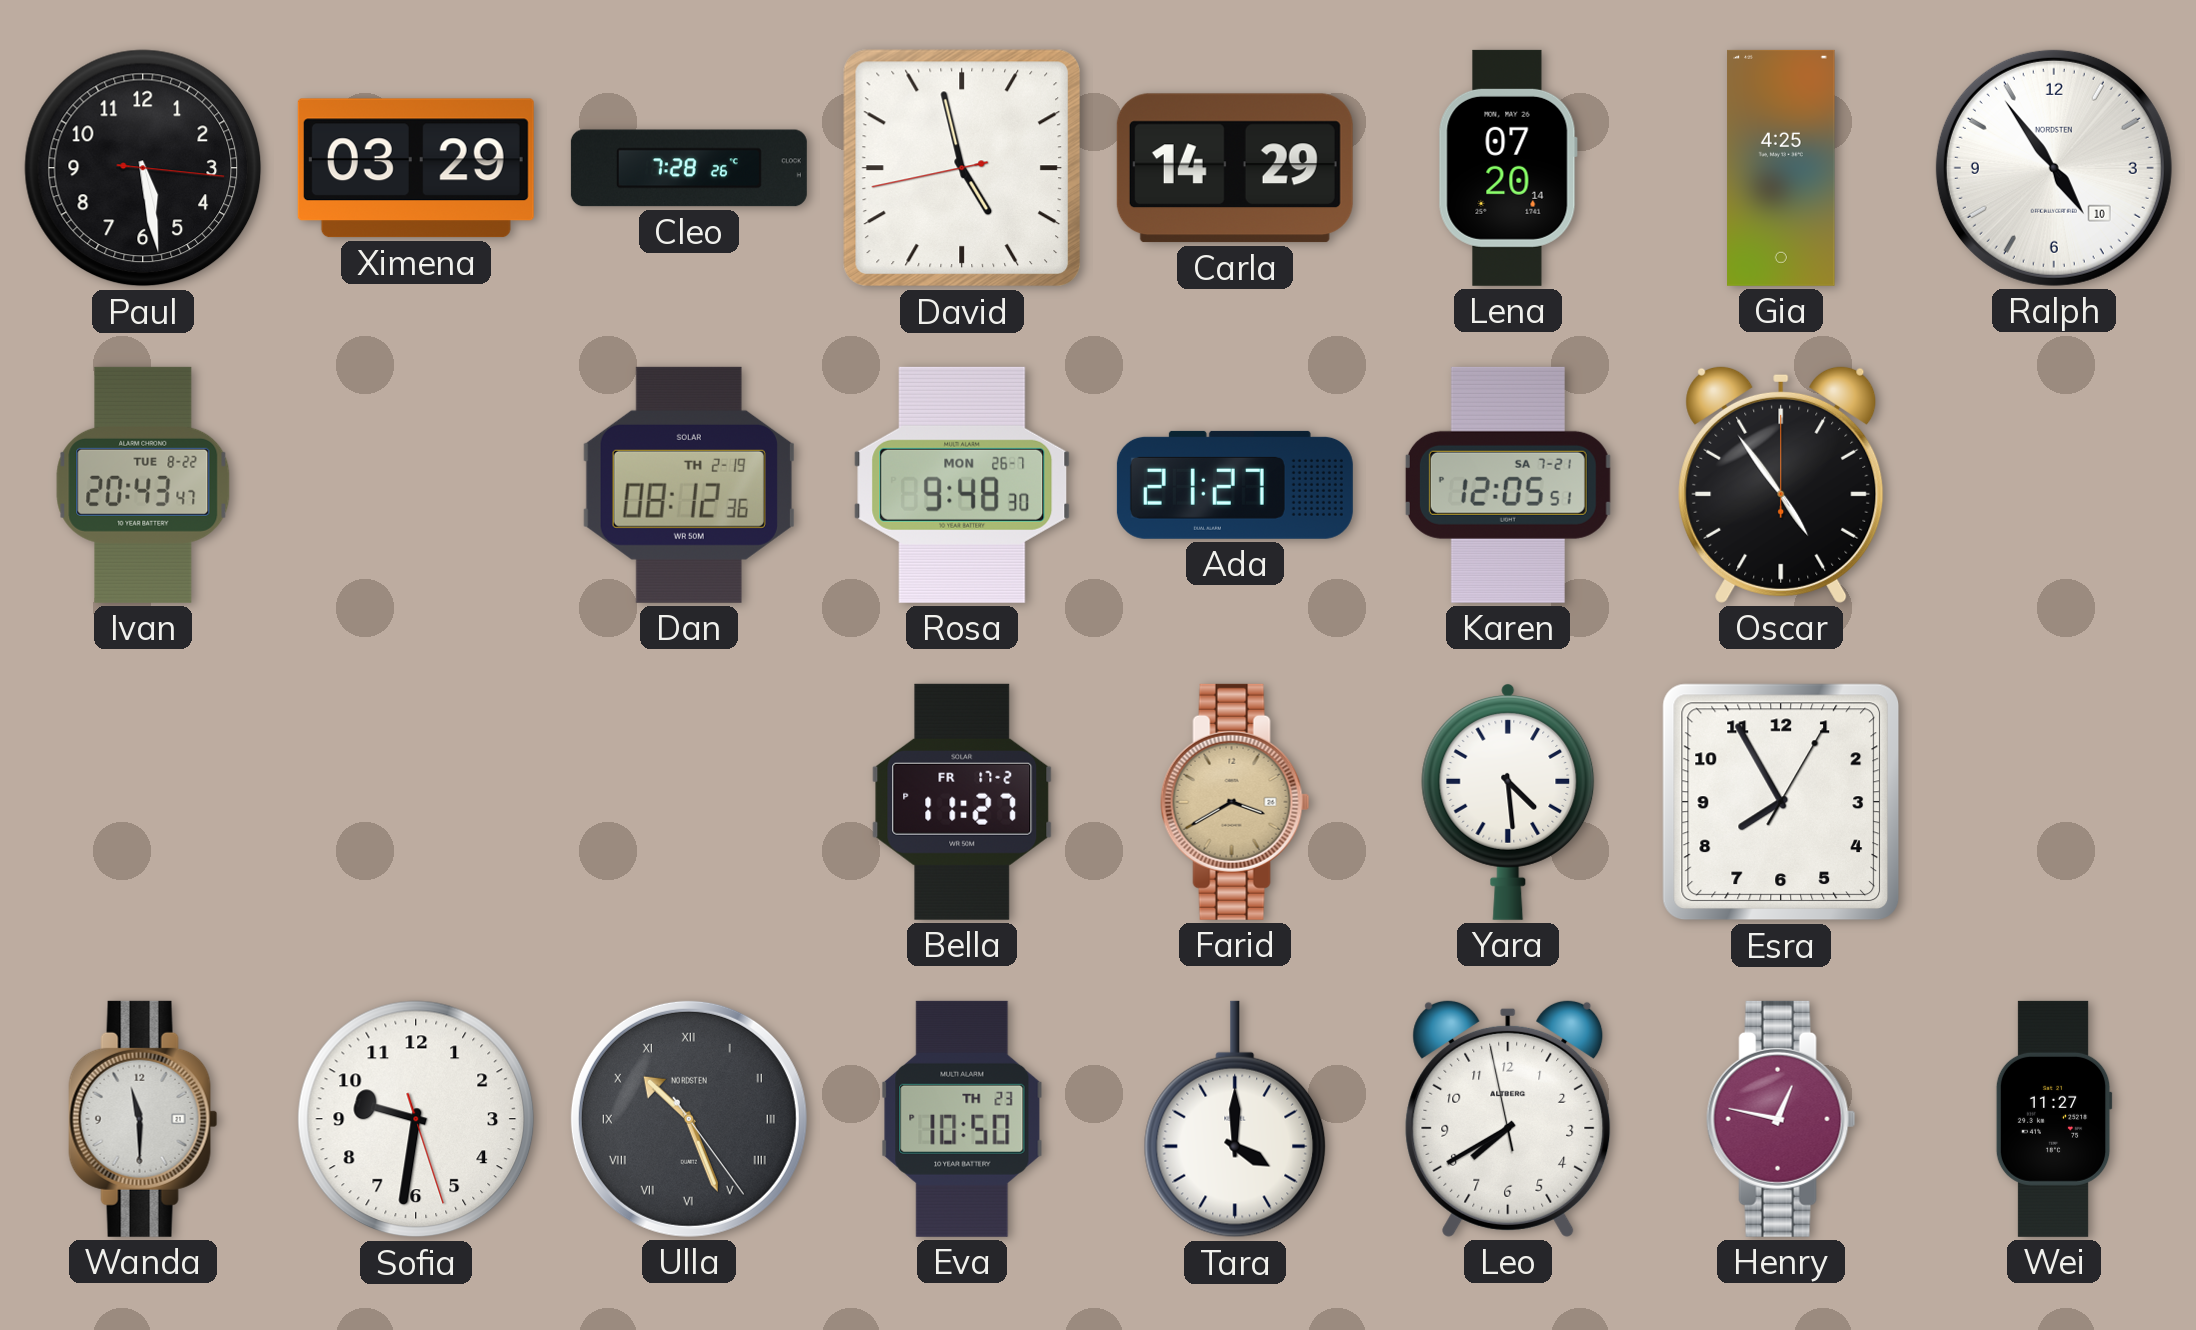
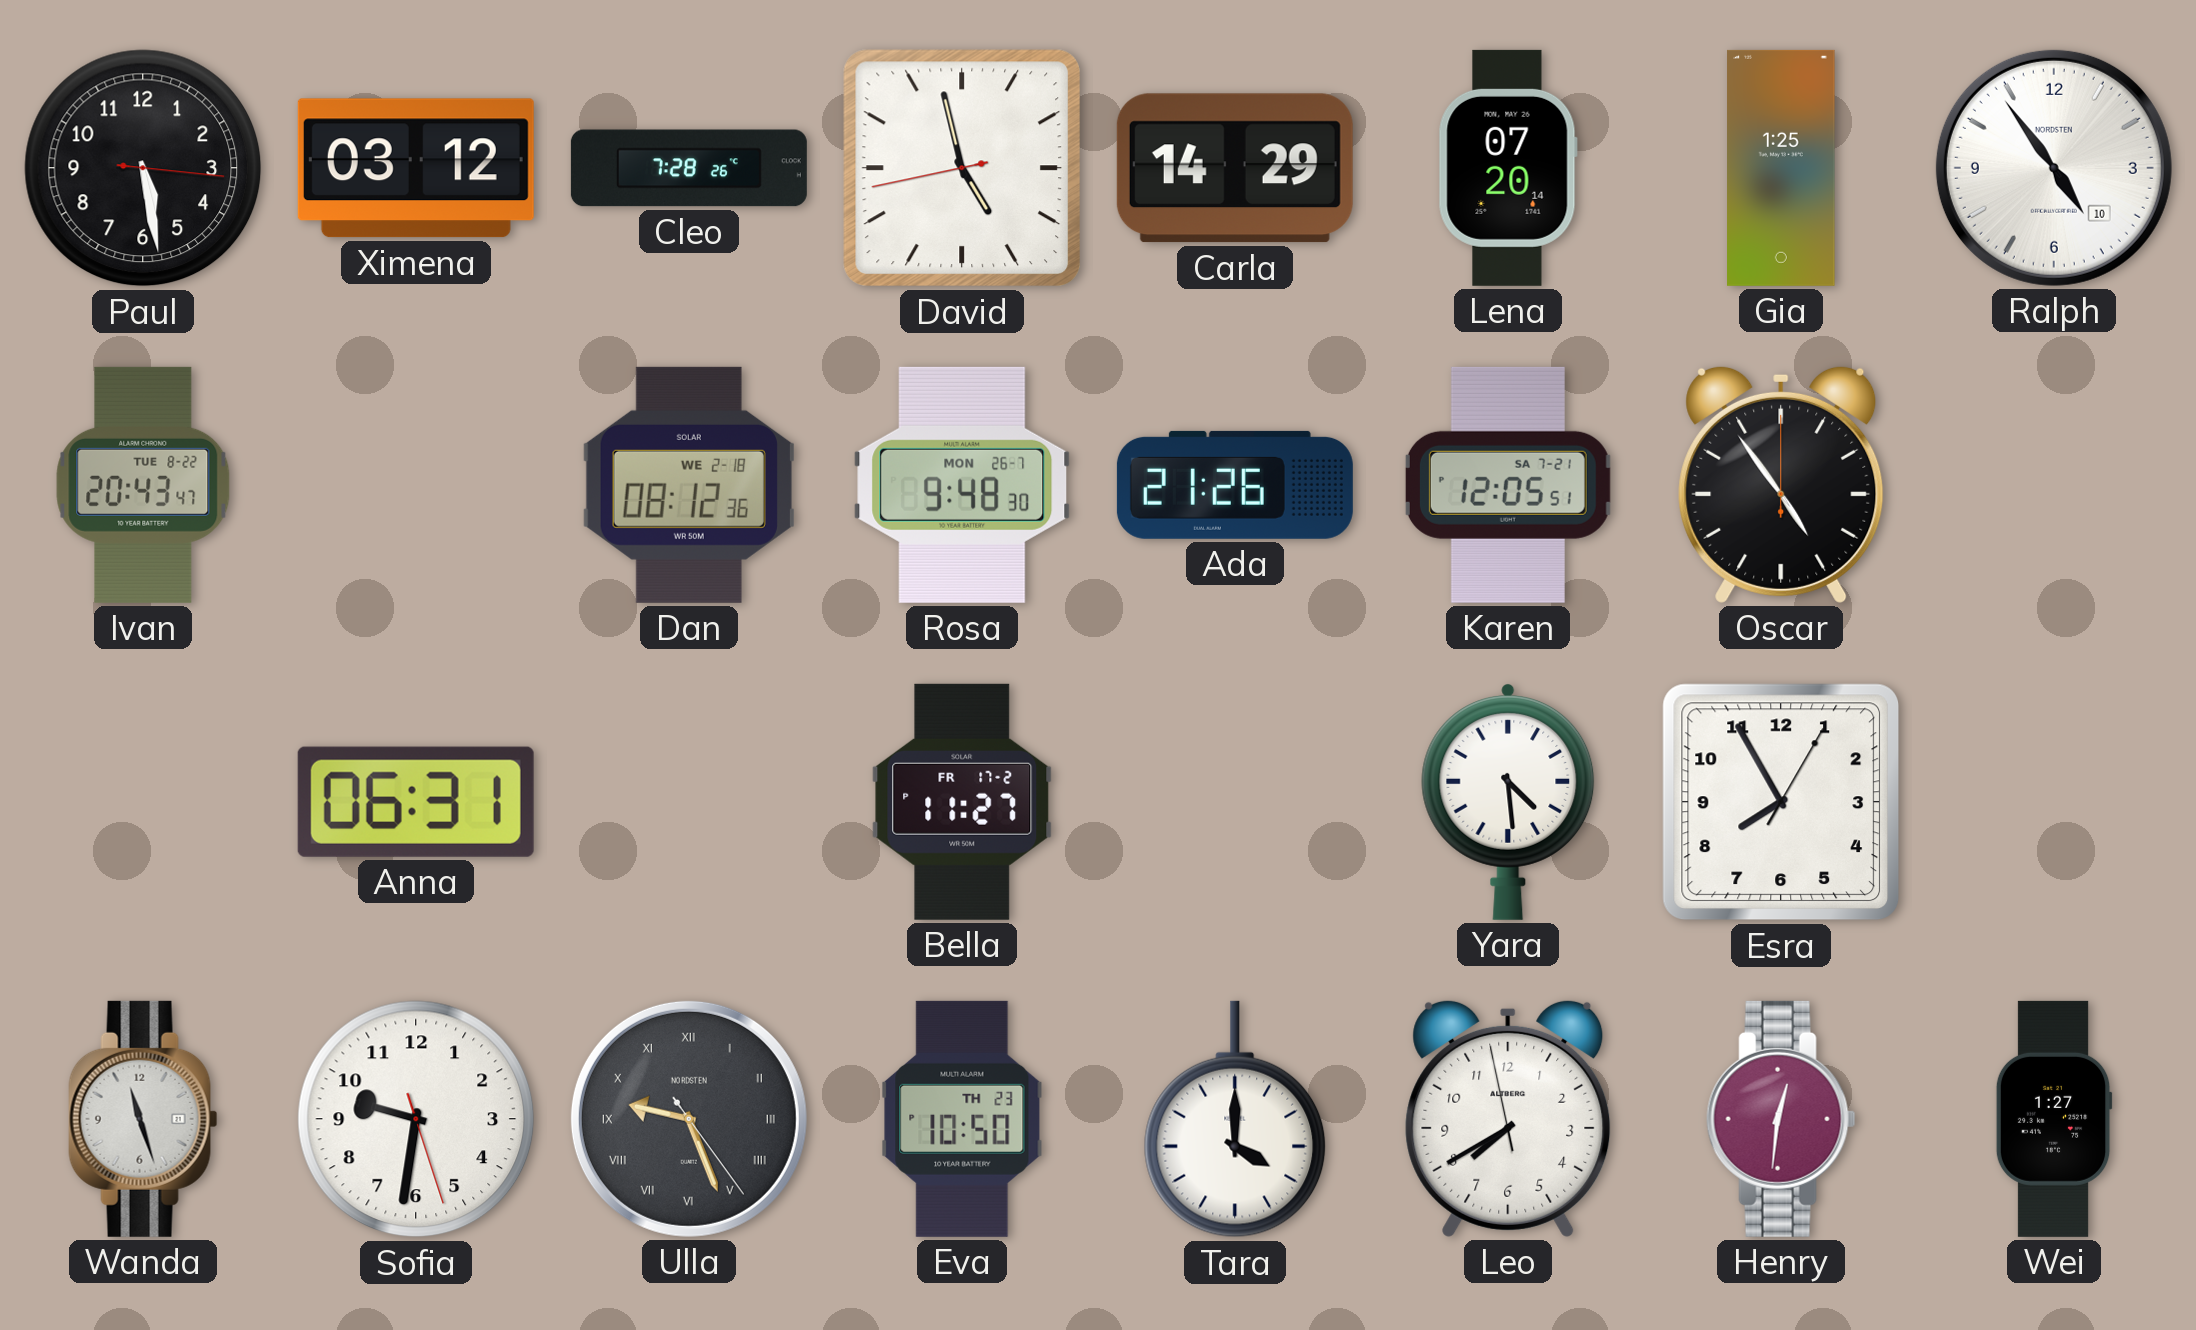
Ximena: 03:29 -> 03:12 (416, 168)
Gia: 4:25 -> 1:25 (1781, 168)
Dan date: TH 2-19 -> WE 2-18 (689, 485)
Ada: 21:27 -> 21:26 (1235, 485)
Anna: none -> 06:31 (416, 802)
Farid: 3:40 -> none (1235, 802)
Wanda: 11:30 -> 11:27 (143, 1119)
Ulla: 10:26 -> 9:26 (689, 1119)
Henry: 12:47 -> 12:31 (1781, 1119)
Wei: 11:27 -> 1:27 (2054, 1119)
